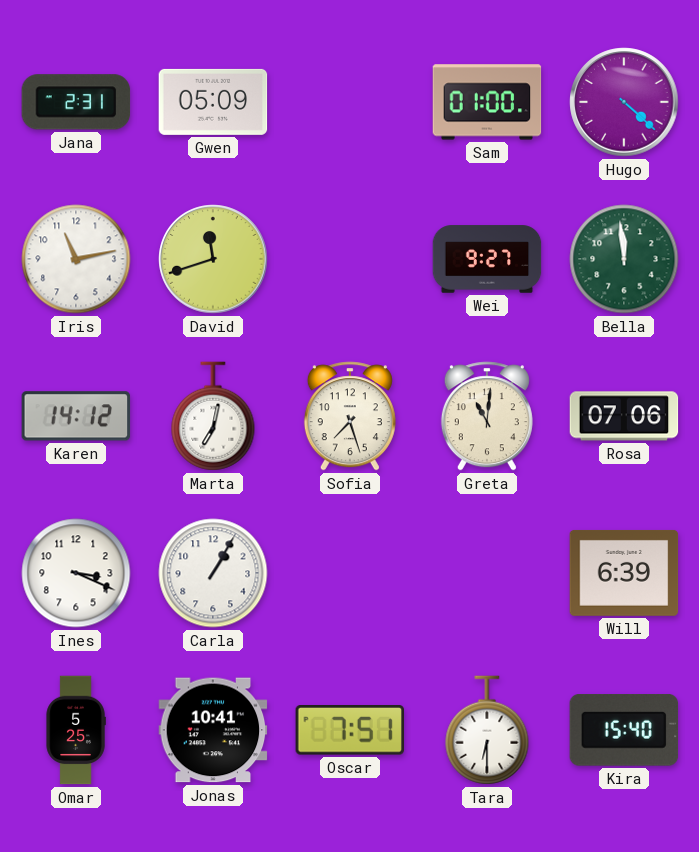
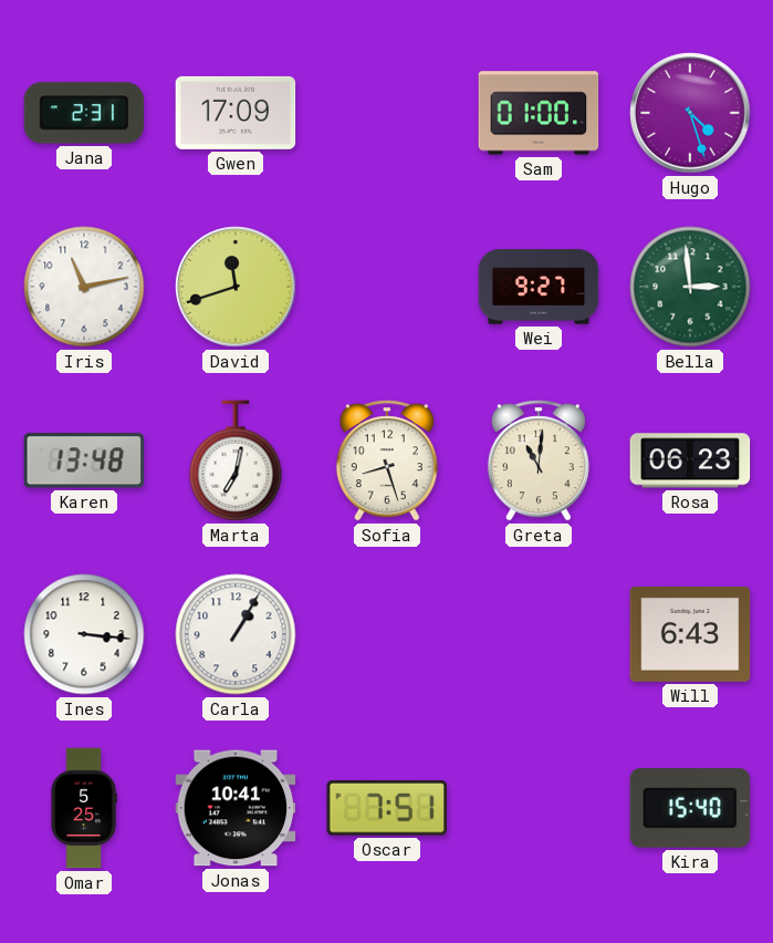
Gwen: 05:09 -> 17:09 (236, 113)
Hugo: 4:22 -> 4:27 (690, 113)
Bella: 11:59 -> 2:59 (690, 287)
Karen: 14:12 -> 13:48 (84, 460)
Sofia: 7:27 -> 8:27 (387, 460)
Rosa: 07:06 -> 06:23 (690, 460)
Ines: 3:19 -> 3:16 (84, 634)
Will: 6:39 -> 6:43 (690, 634)
Tara: 6:30 -> none (487, 730)
